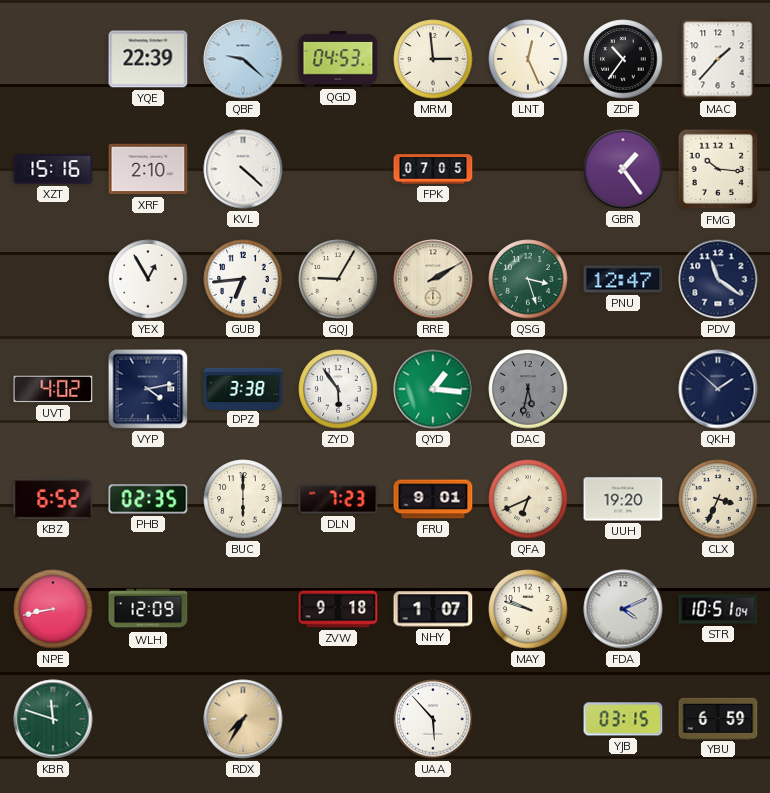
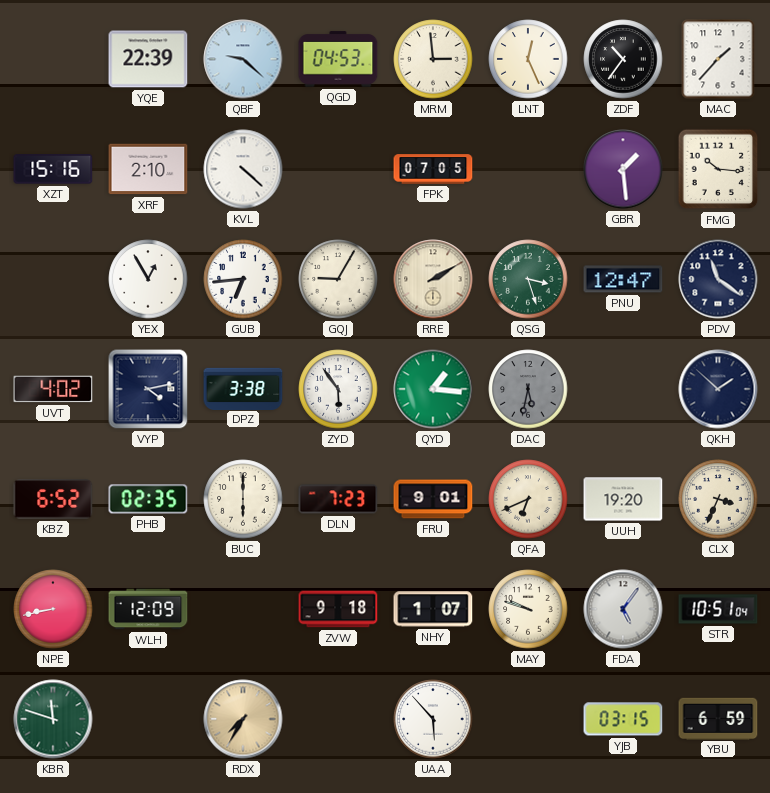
GBR: 1:24 -> 1:29 (623, 169)
FDA: 4:11 -> 5:06 (623, 609)
